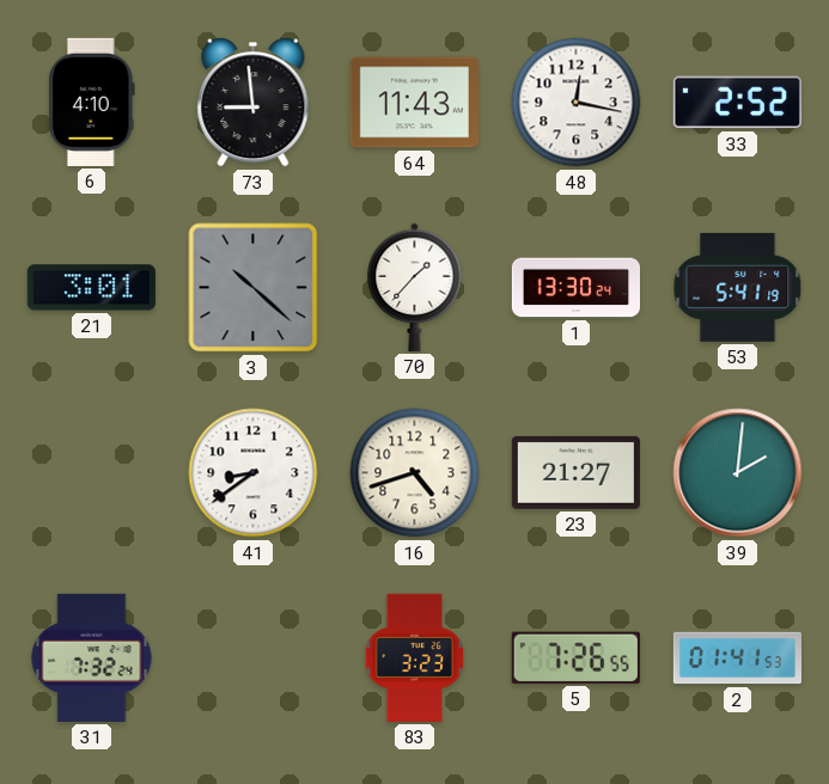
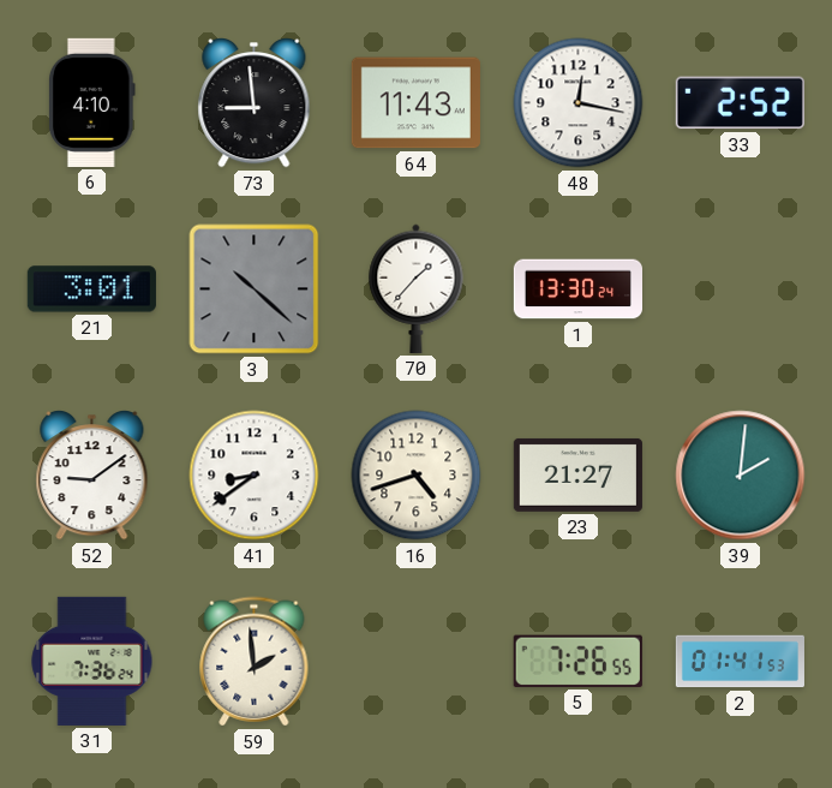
53: 5:41 -> none (738, 287)
52: none -> 9:09 (92, 476)
31: 7:32 -> 7:36 (92, 661)
59: none -> 1:59 (255, 662)
83: 3:23 -> none (415, 657)
